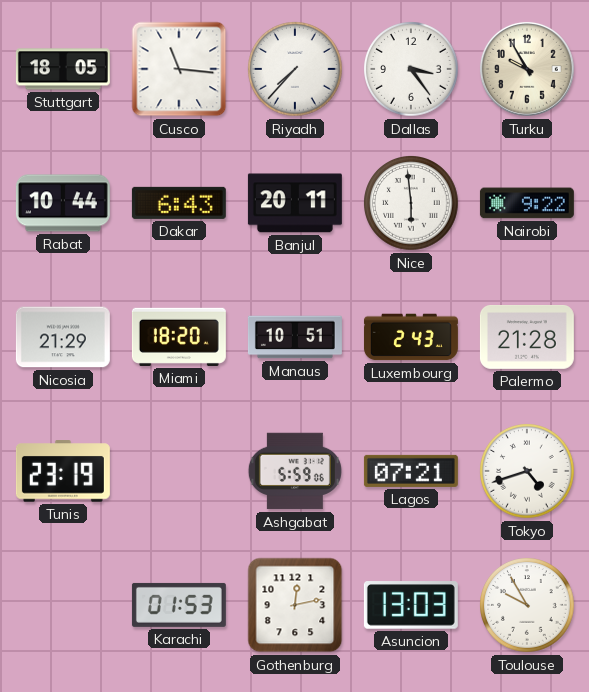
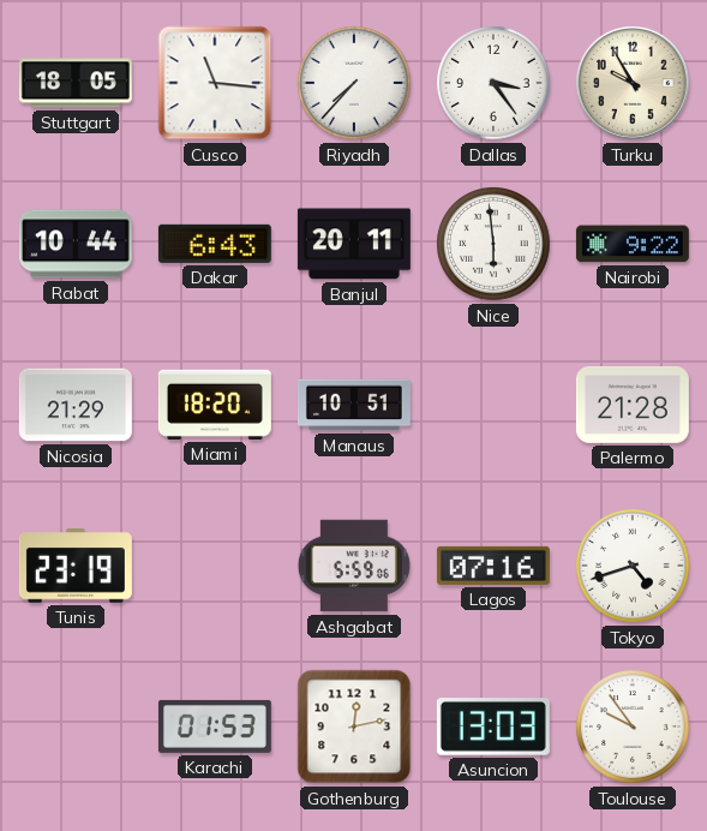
Luxembourg: 2:43 -> none (411, 337)
Lagos: 07:21 -> 07:16 (493, 566)
Toulouse: 9:55 -> 9:54 (634, 728)
